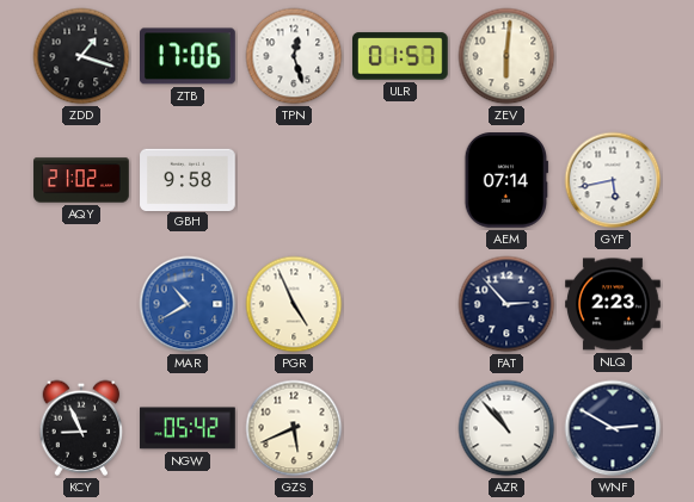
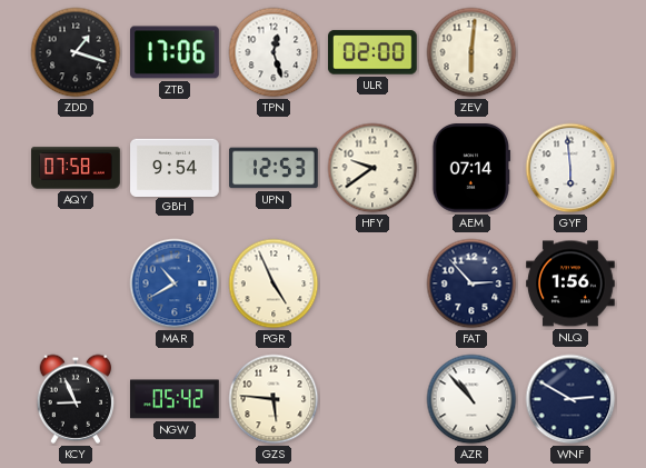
ULR: 01:57 -> 02:00 (374, 52)
AQY: 21:02 -> 07:58 (76, 168)
GBH: 9:58 -> 9:54 (175, 167)
UPN: none -> 12:53 (274, 168)
HFY: none -> 9:39 (372, 168)
GYF: 5:43 -> 5:59 (570, 168)
NLQ: 2:23 -> 1:56 (570, 283)
GZS: 5:41 -> 5:46 (274, 399)
